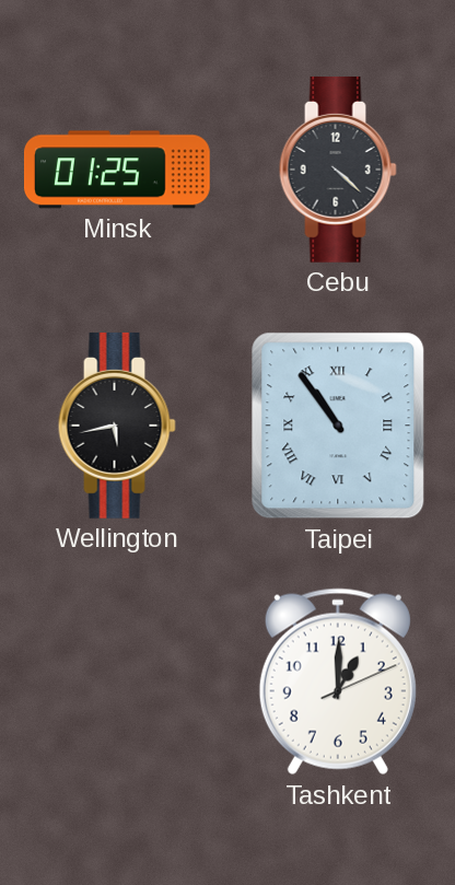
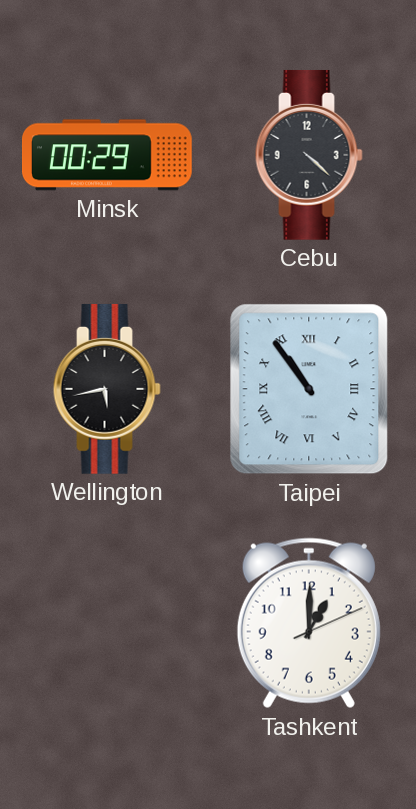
Minsk: 01:25 -> 00:29 (108, 155)
